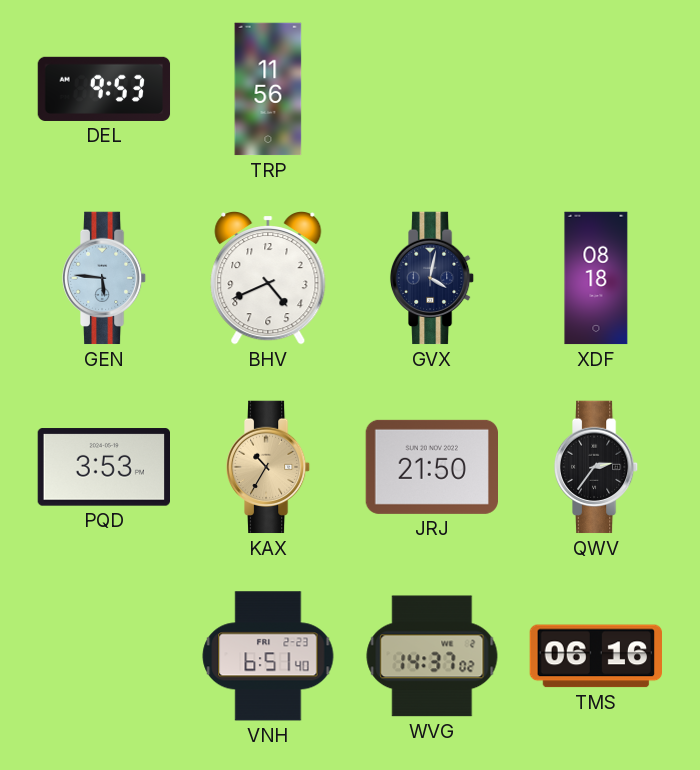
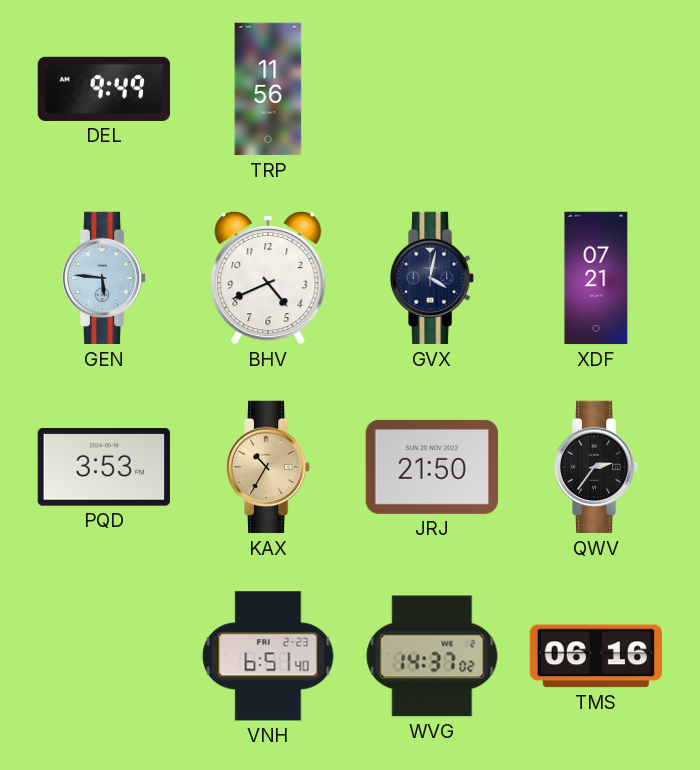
DEL: 9:53 -> 9:49 (104, 89)
XDF: 08:18 -> 07:21 (596, 278)
